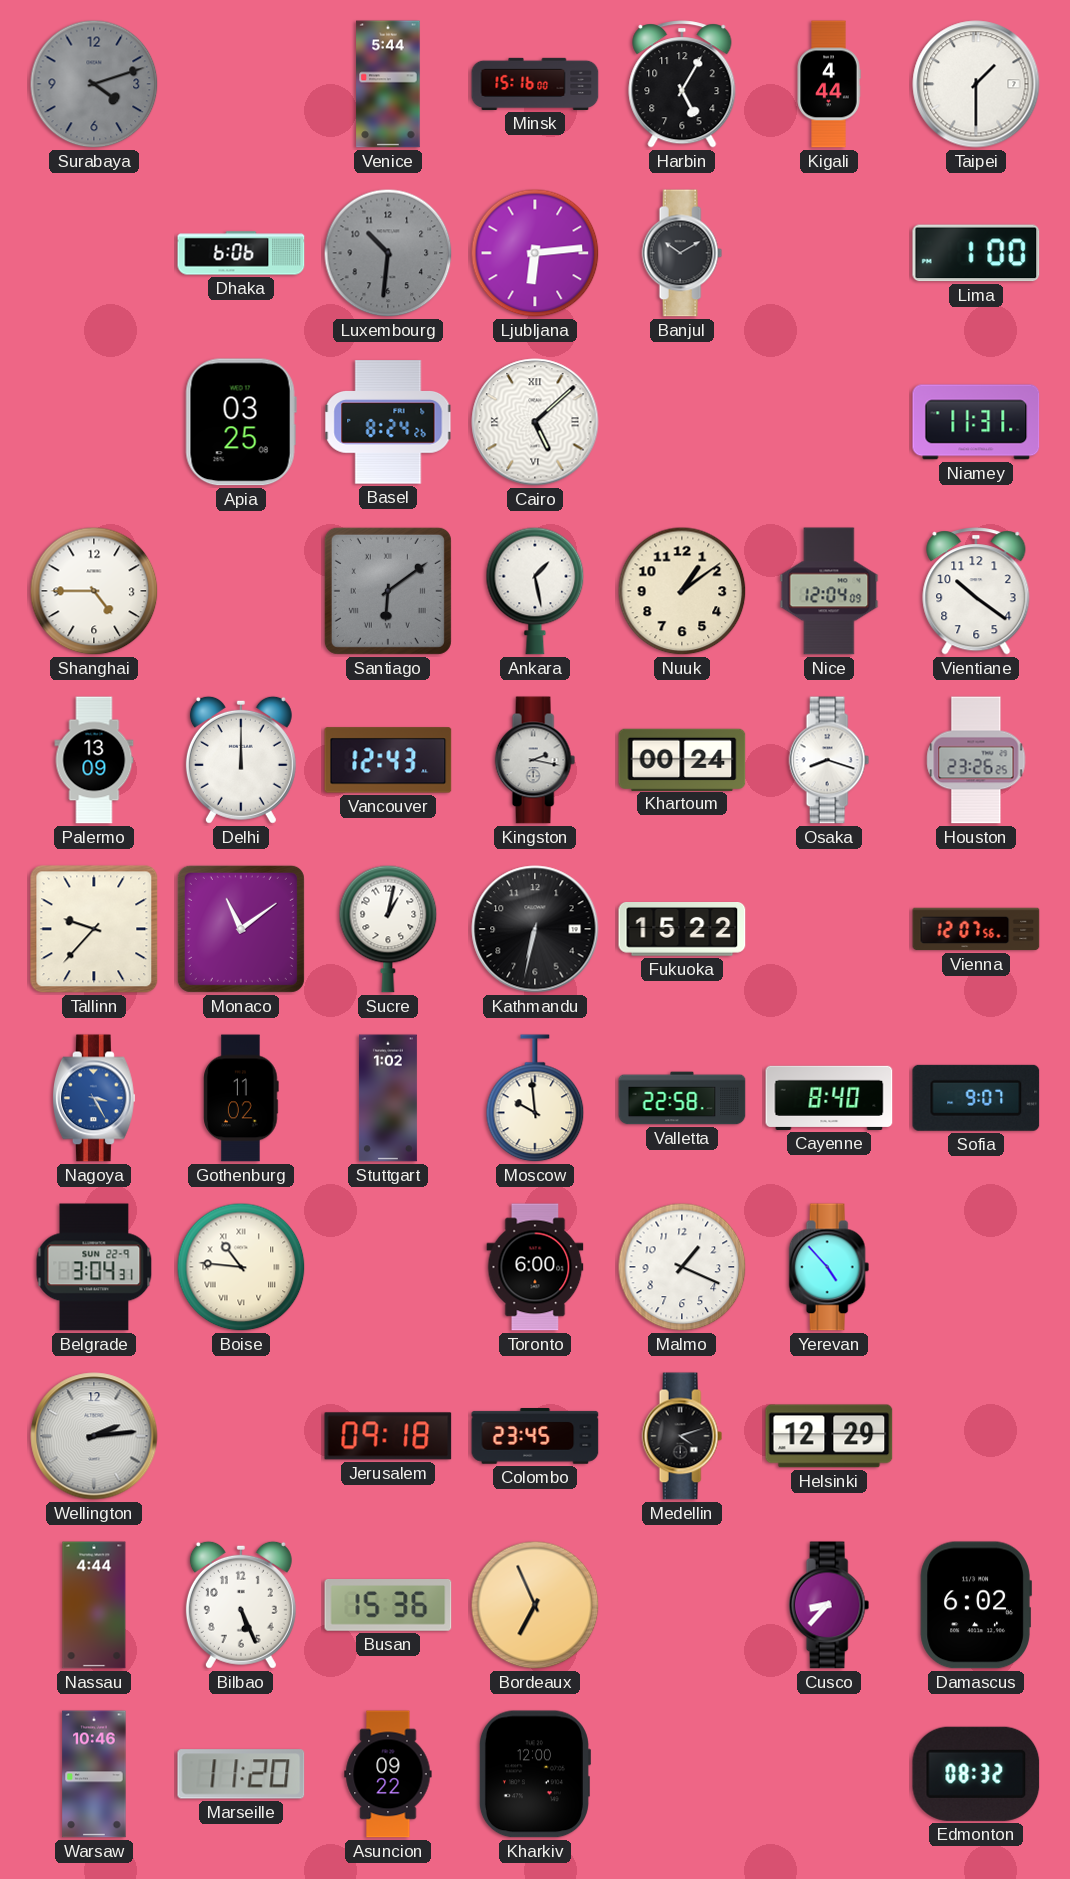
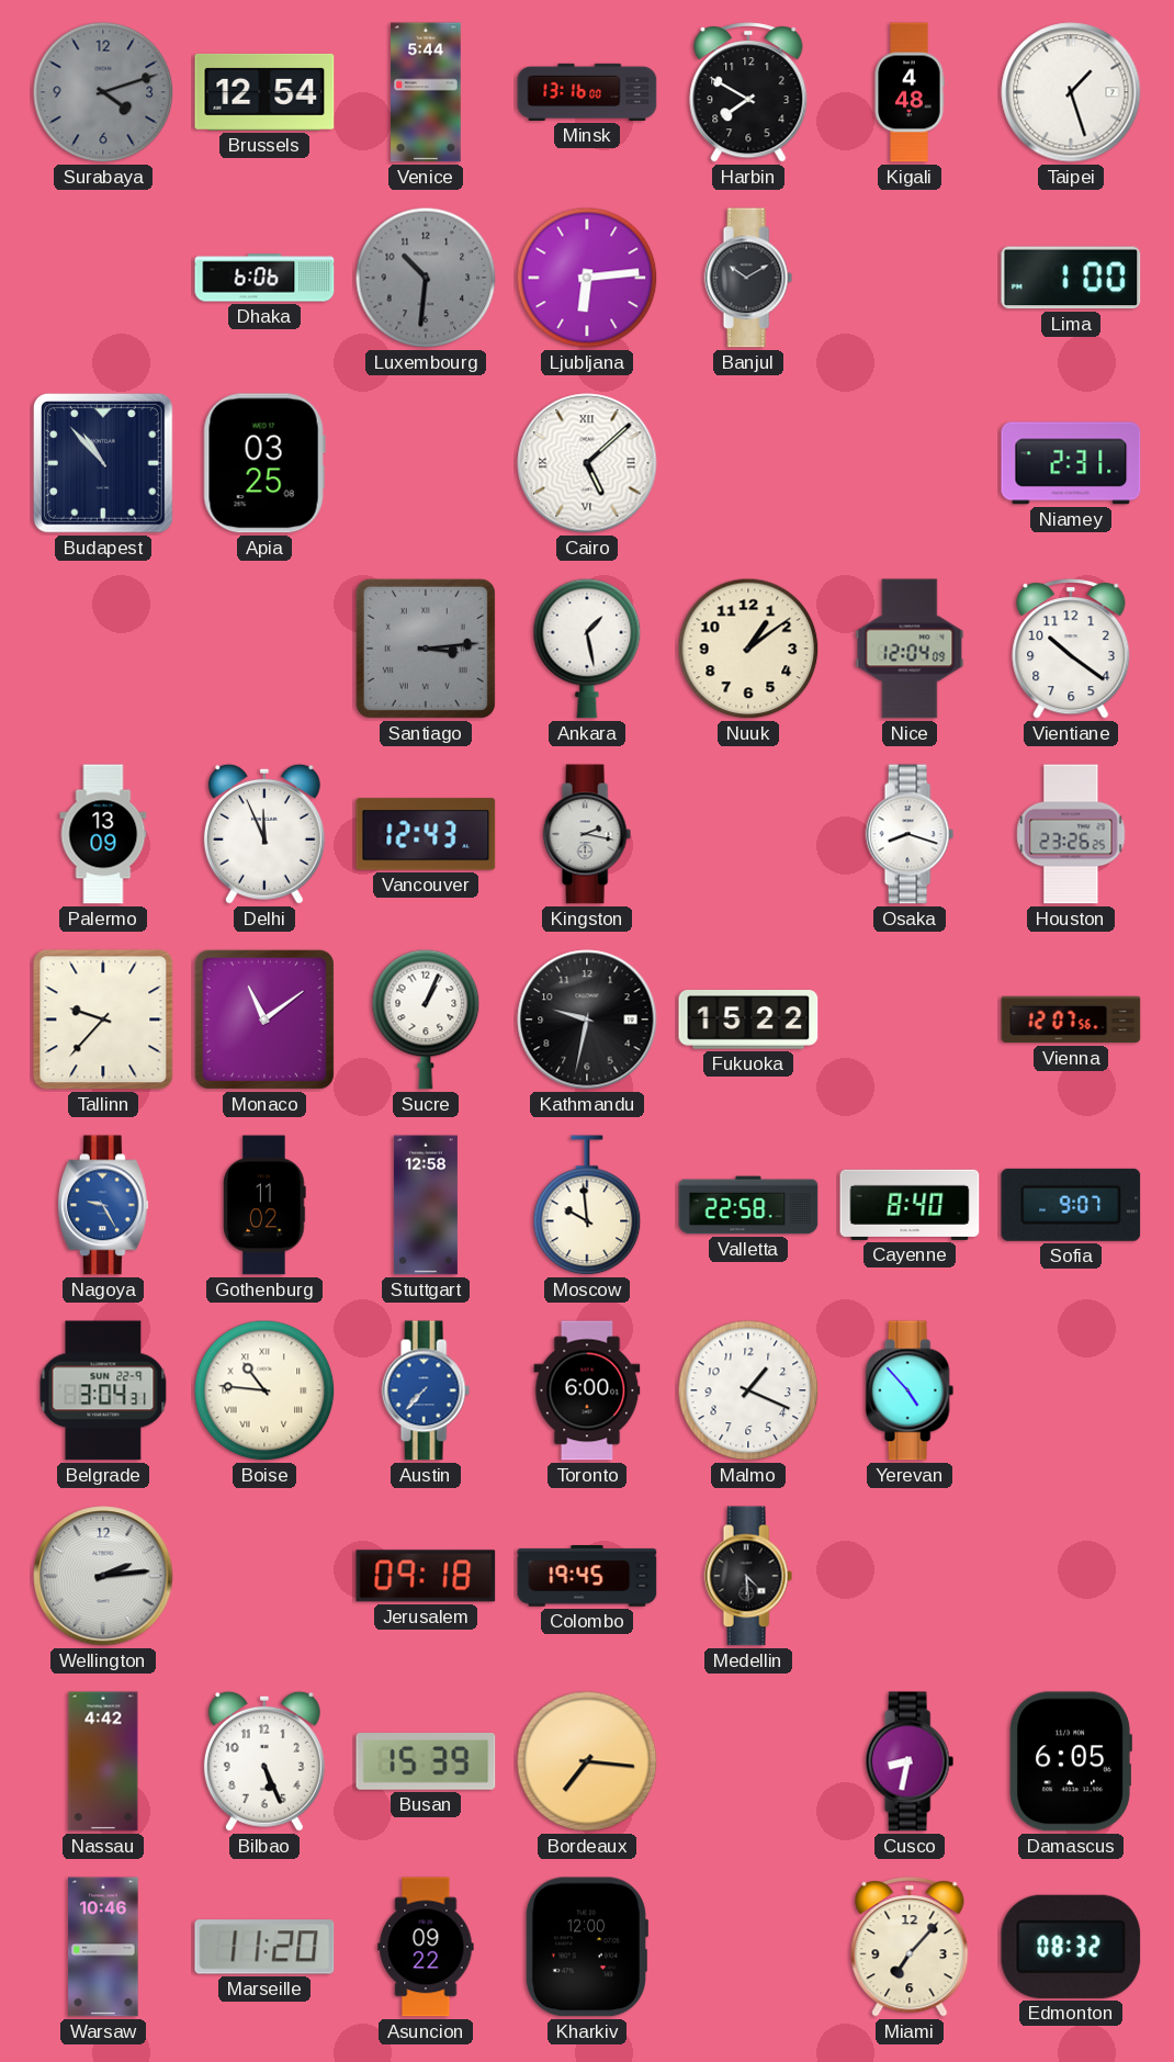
Brussels: none -> 12:54 (264, 92)
Minsk: 15:16 -> 13:16 (587, 92)
Harbin: 5:05 -> 7:50 (748, 92)
Kigali: 4:44 -> 4:48 (910, 92)
Taipei: 1:30 -> 1:27 (1071, 92)
Budapest: none -> 10:53 (104, 464)
Basel: 8:24 -> none (388, 422)
Niamey: 11:31 -> 2:31 (1071, 463)
Shanghai: 4:45 -> none (94, 591)
Santiago: 6:09 -> 3:14 (426, 649)
Delhi: 12:00 -> 11:56 (264, 834)
Khartoum: 00:24 -> none (682, 759)
Sucre: 1:02 -> 1:04 (426, 1019)
Kathmandu: 6:32 -> 9:32 (587, 1019)
Nagoya: 3:25 -> 9:25 (104, 1205)
Stuttgart: 1:02 -> 12:58 (426, 1205)
Austin: none -> 7:37 (426, 1390)
Colombo: 23:45 -> 19:45 (587, 1577)
Medellin: 4:12 -> 4:29 (748, 1576)
Helsinki: 12:29 -> none (829, 1436)
Nassau: 4:44 -> 4:42 (103, 1761)
Busan: 15:36 -> 15:39 (426, 1762)
Bordeaux: 6:56 -> 7:16 (587, 1761)
Cusco: 8:37 -> 8:32 (910, 1761)
Damascus: 6:02 -> 6:05 (1071, 1761)
Miami: none -> 7:07 (910, 1947)
